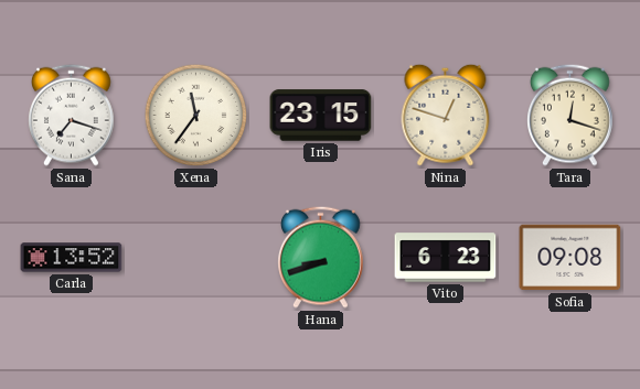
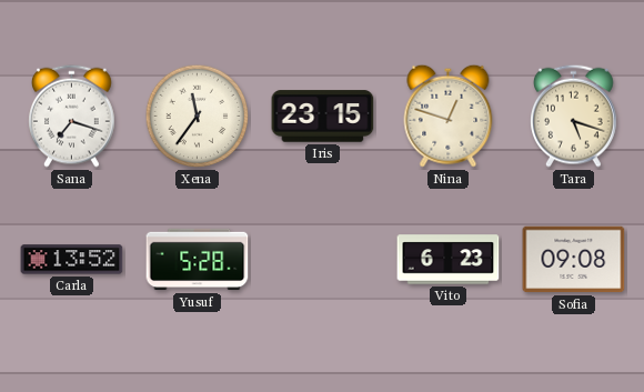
Tara: 12:18 -> 5:18 (574, 115)
Yusuf: none -> 5:28 (198, 260)
Hana: 8:42 -> none (321, 257)
